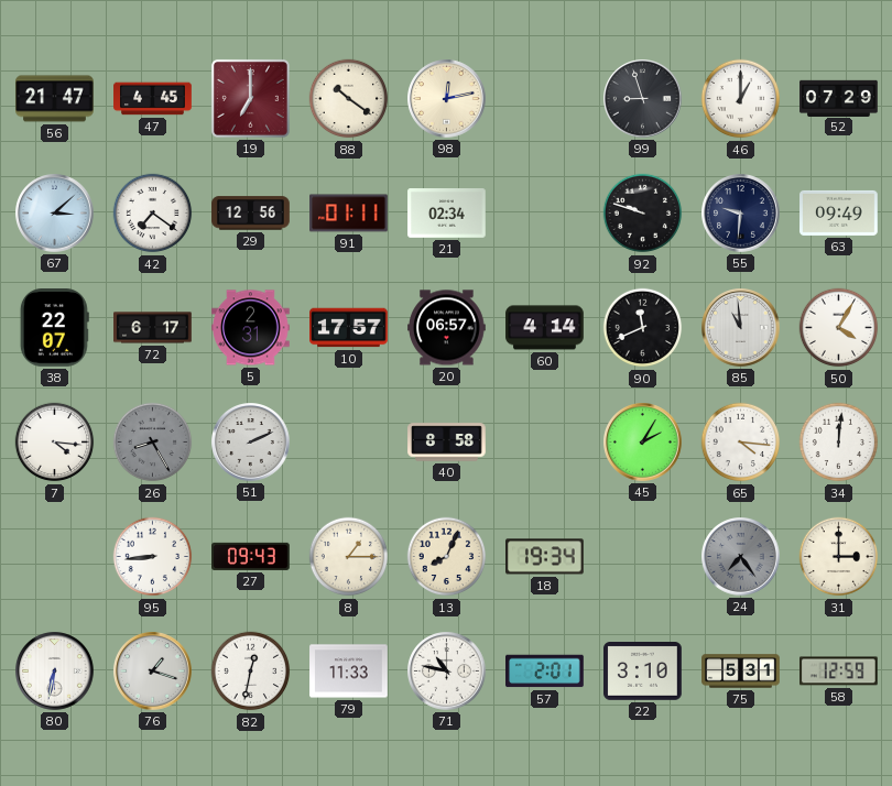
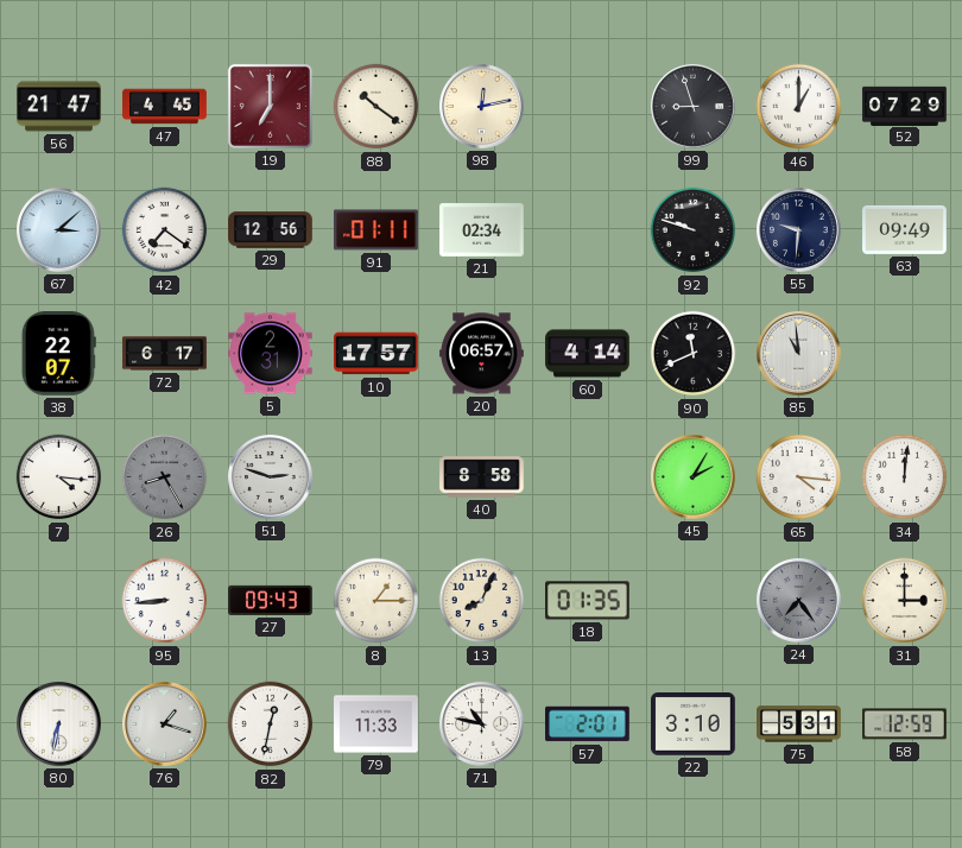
50: 4:05 -> none (839, 328)
51: 2:11 -> 2:48 (271, 477)
18: 19:34 -> 01:35 (588, 601)
